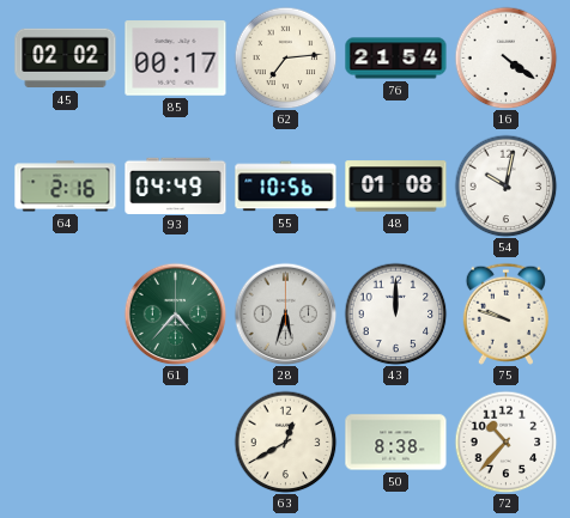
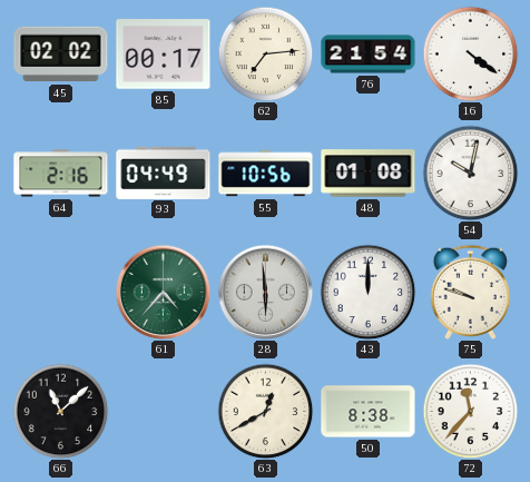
28: 5:33 -> 5:59 (265, 292)
66: none -> 11:08 (60, 411)
72: 10:37 -> 11:37 (470, 411)
